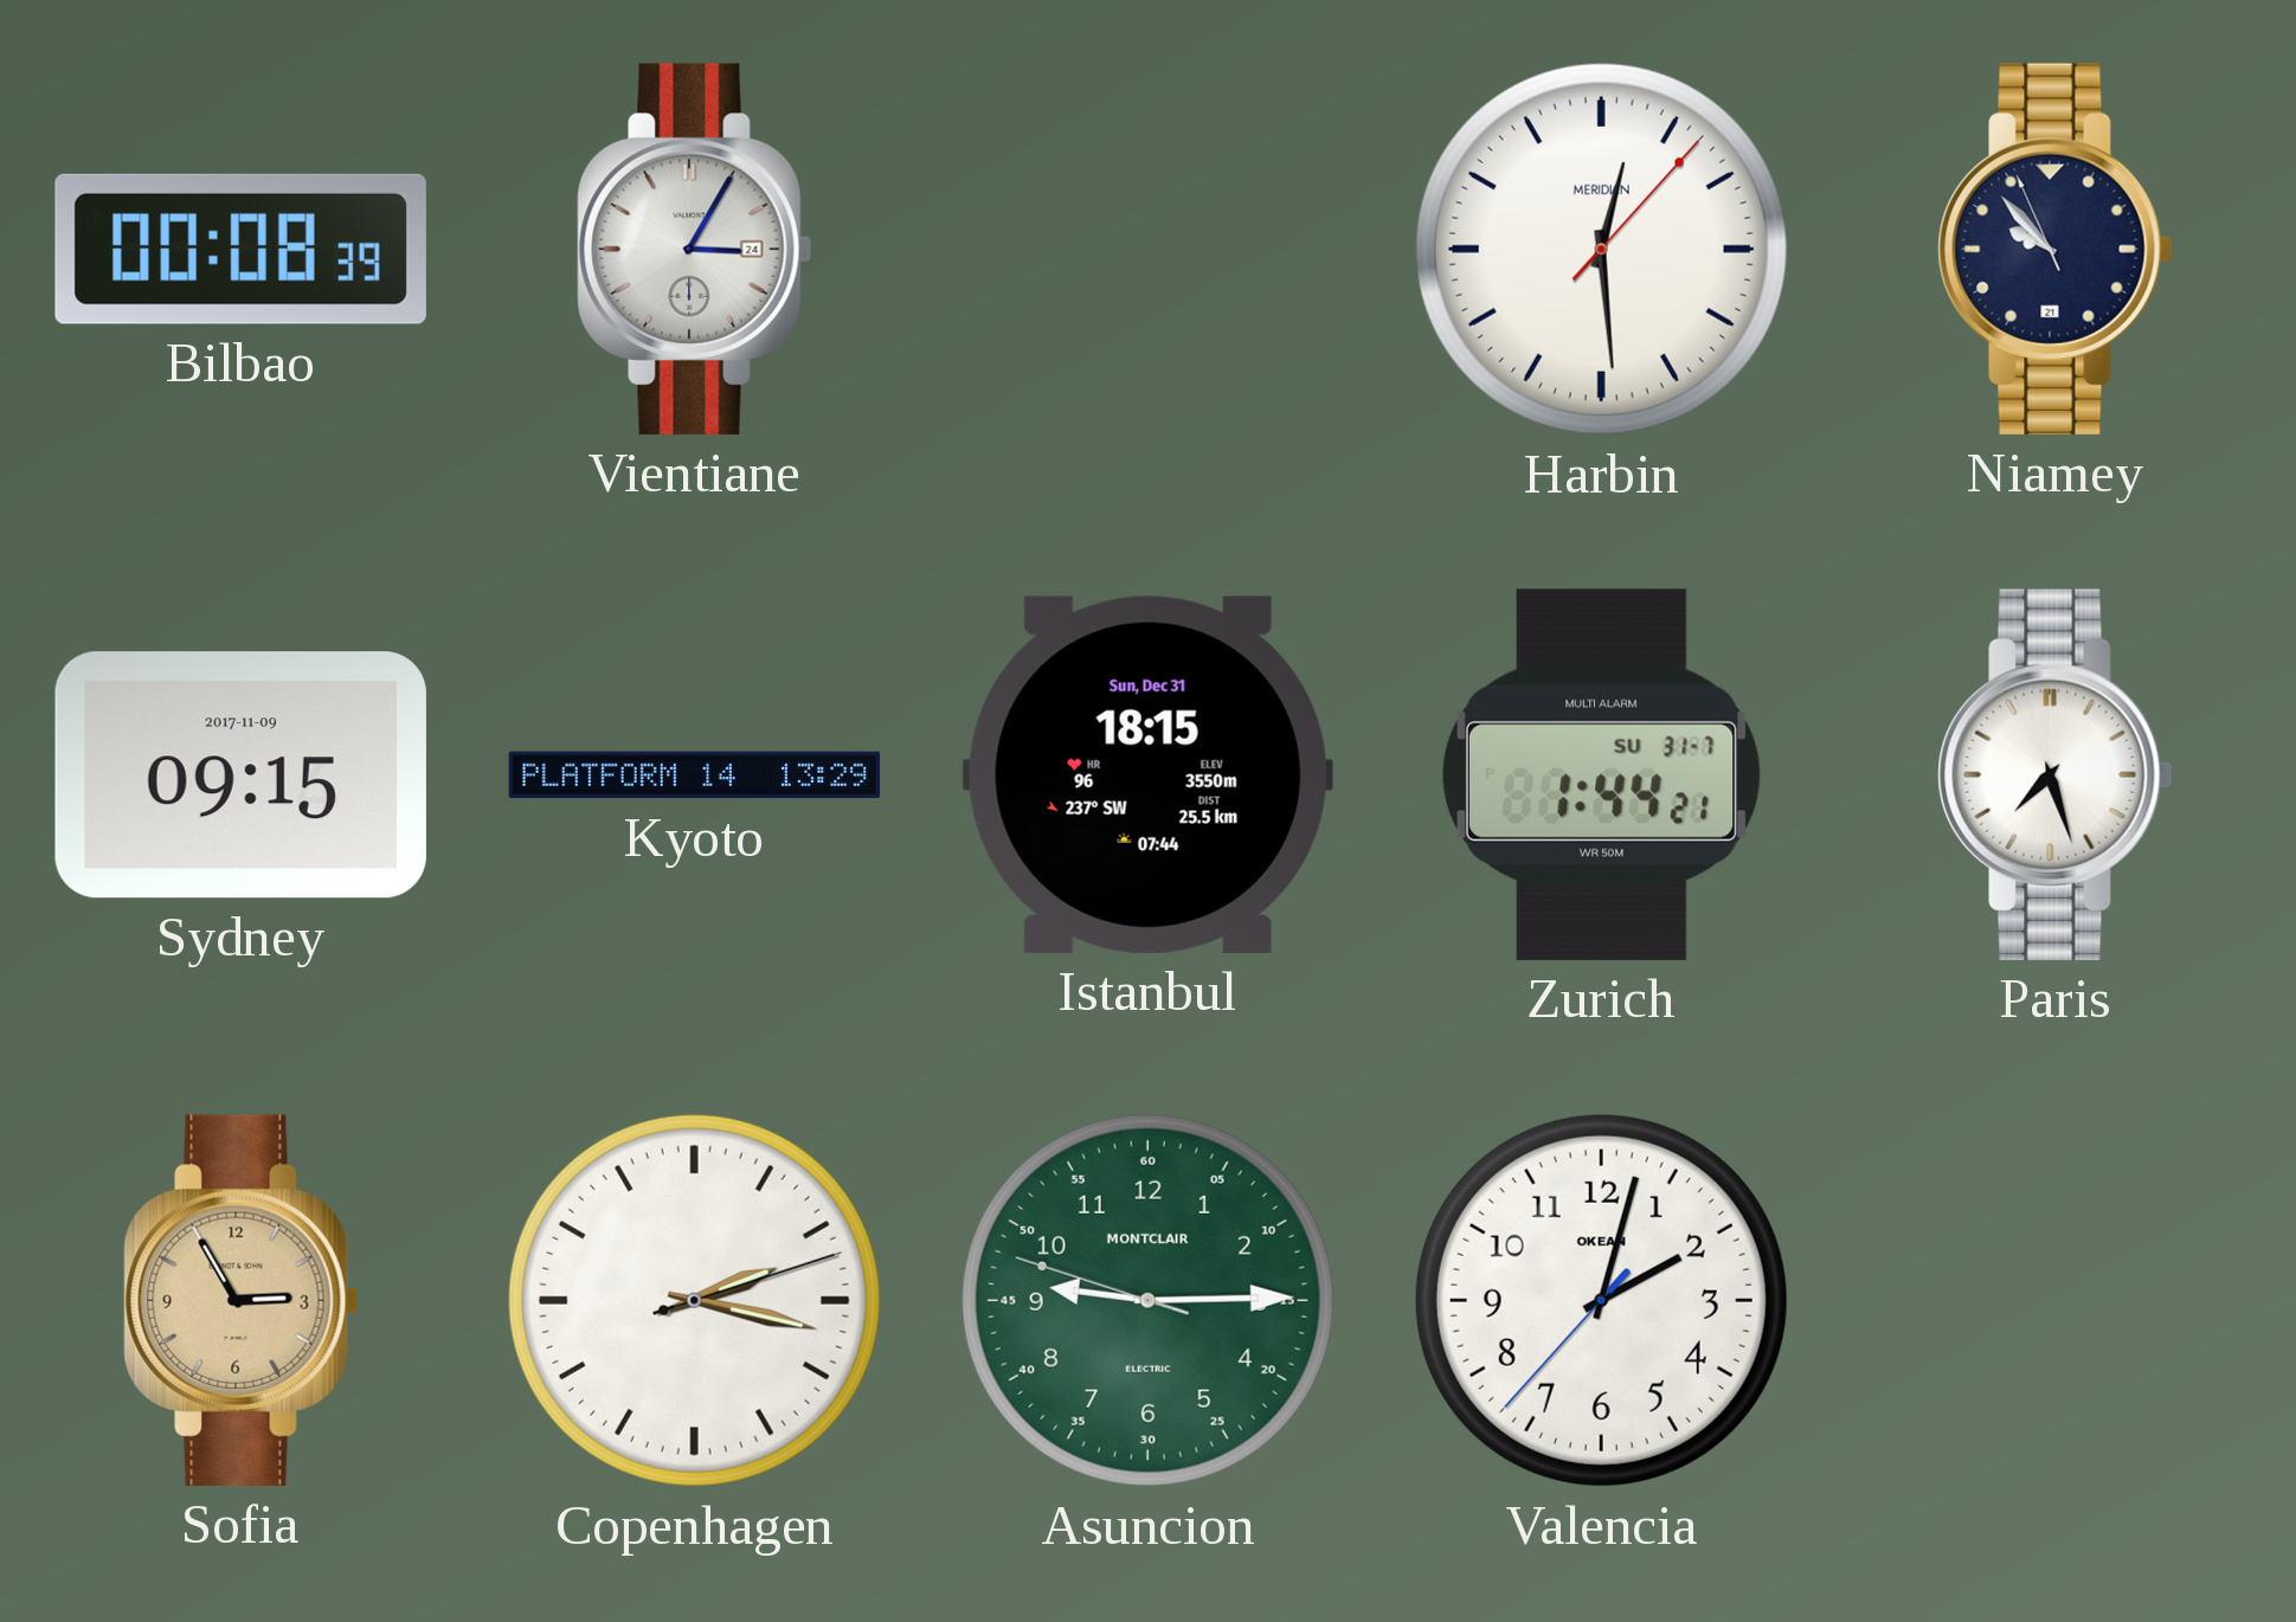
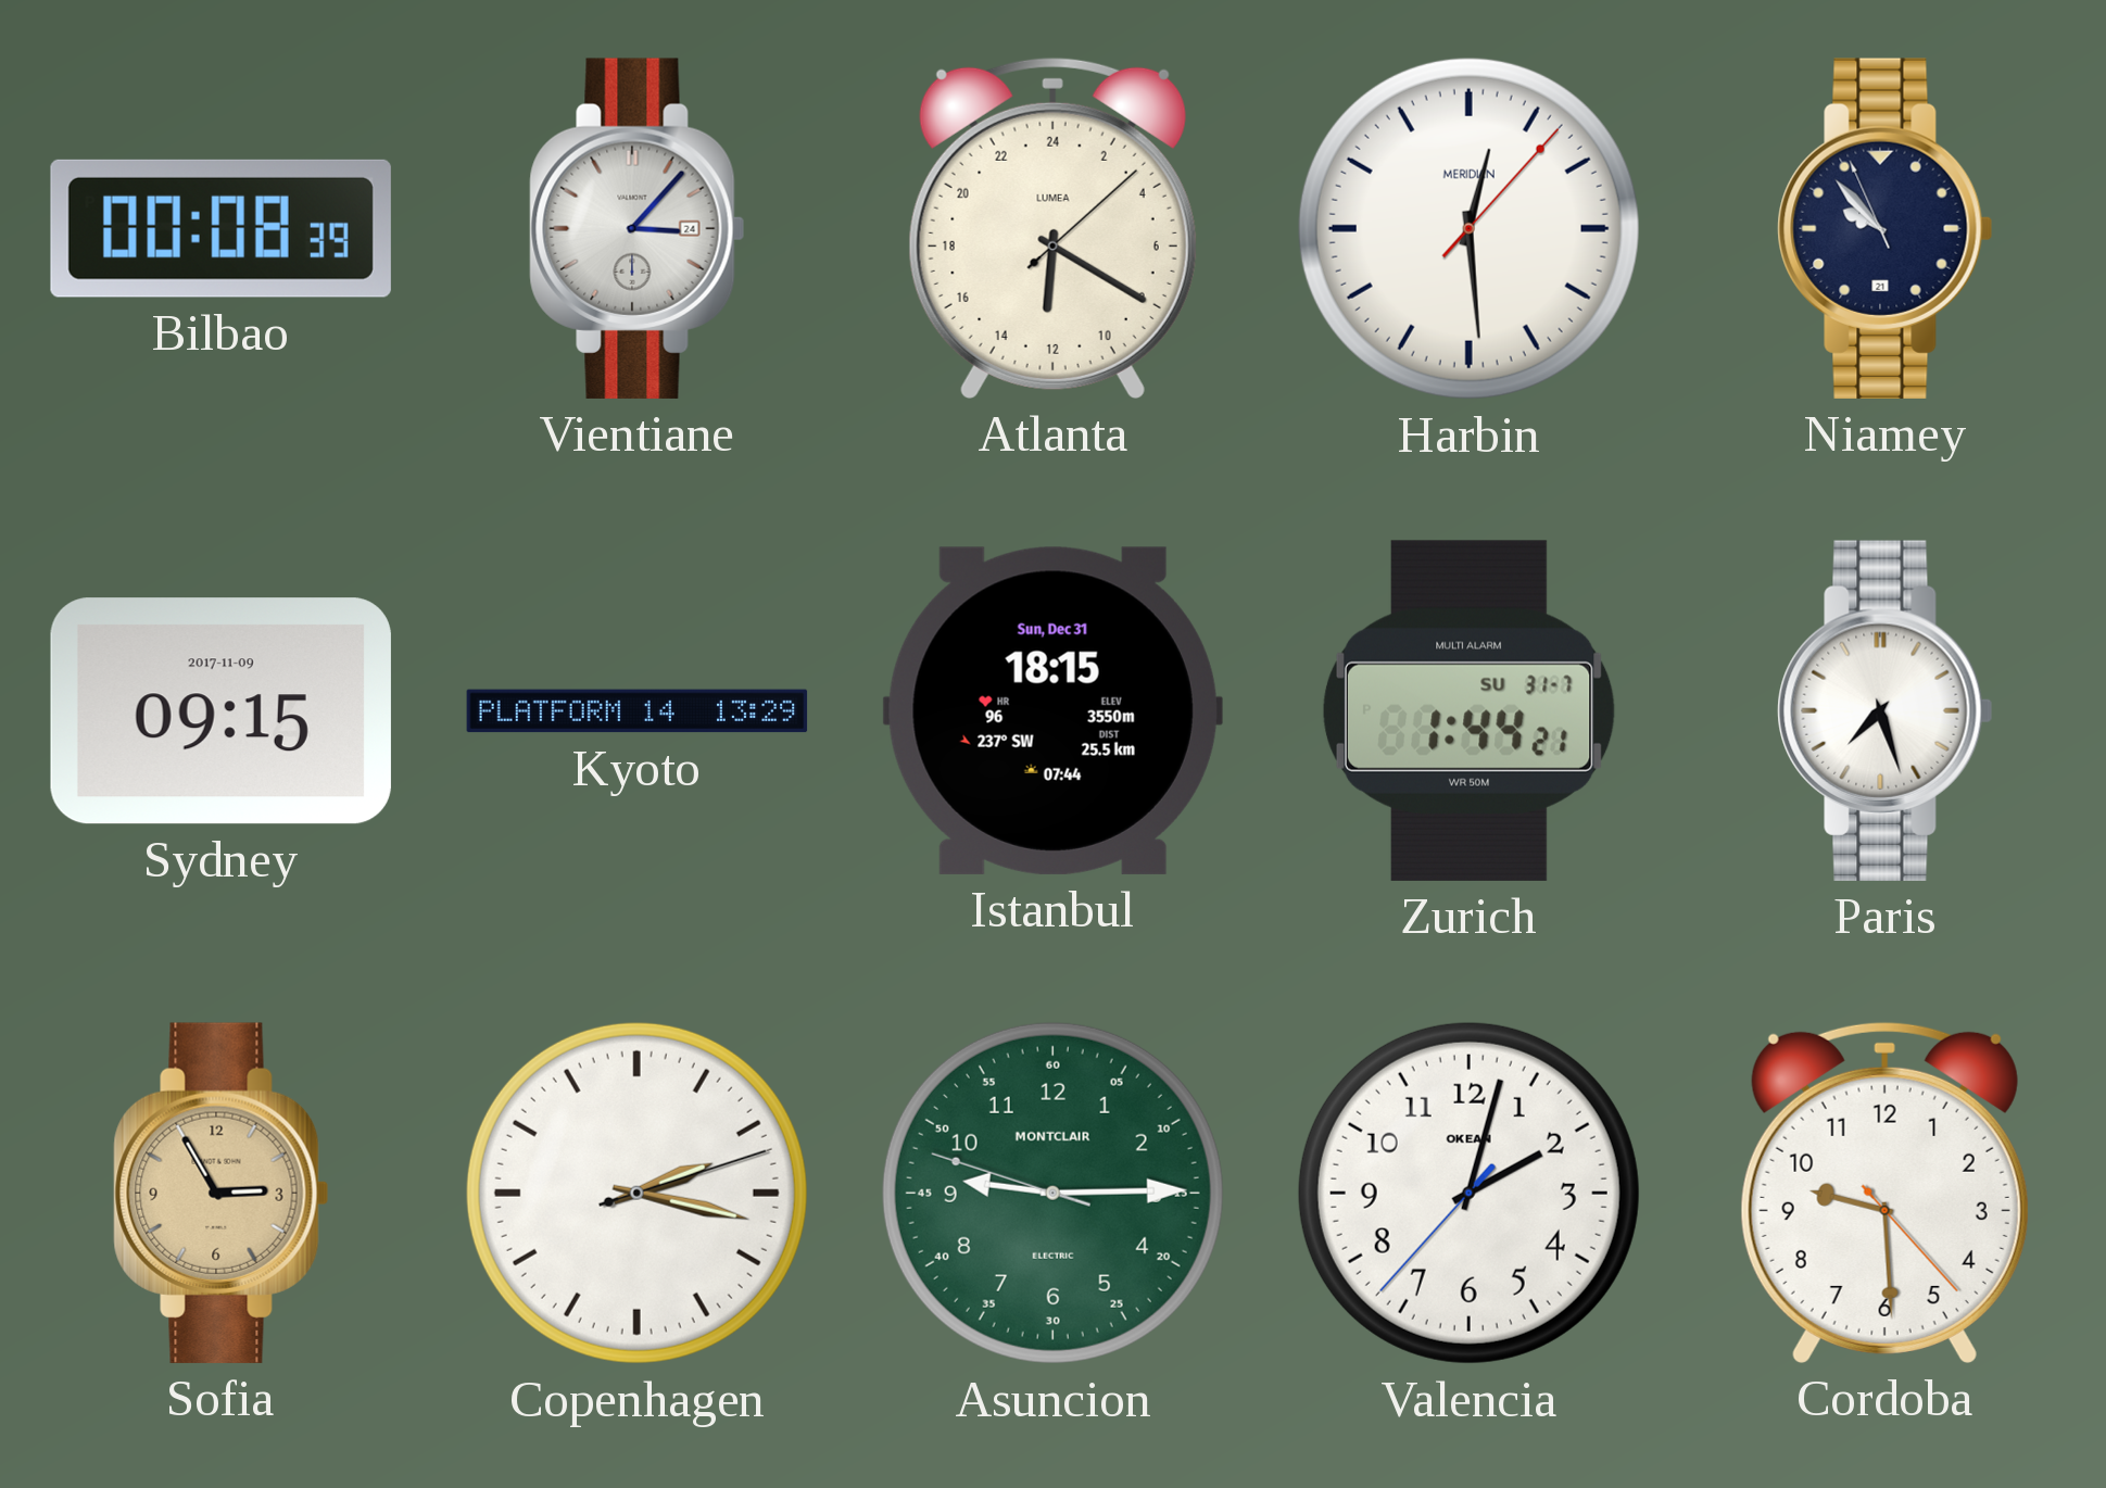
Vientiane: 3:05 -> 3:07 (638, 228)
Atlanta: none -> 12:20 (1052, 228)
Cordoba: none -> 9:29 (1884, 1193)
